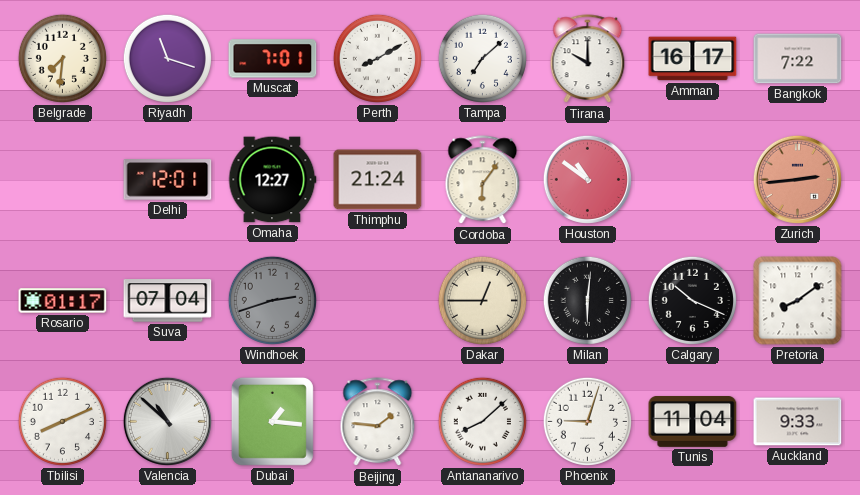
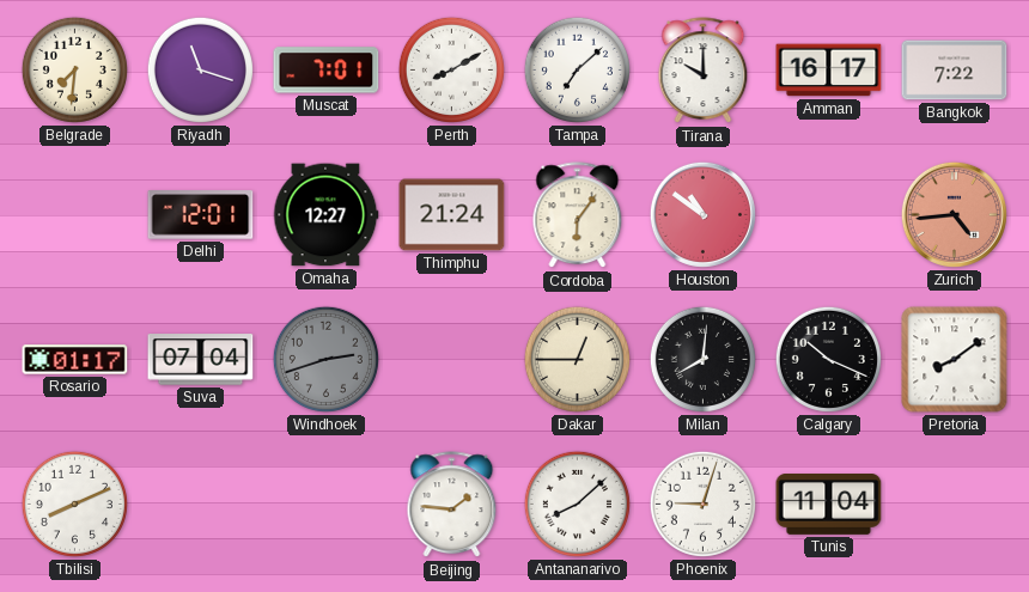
Zurich: 2:44 -> 4:44 (954, 214)
Milan: 6:01 -> 8:01 (702, 359)
Valencia: 10:52 -> none (167, 421)
Dubai: 1:16 -> none (272, 421)
Auckland: 9:33 -> none (798, 422)
